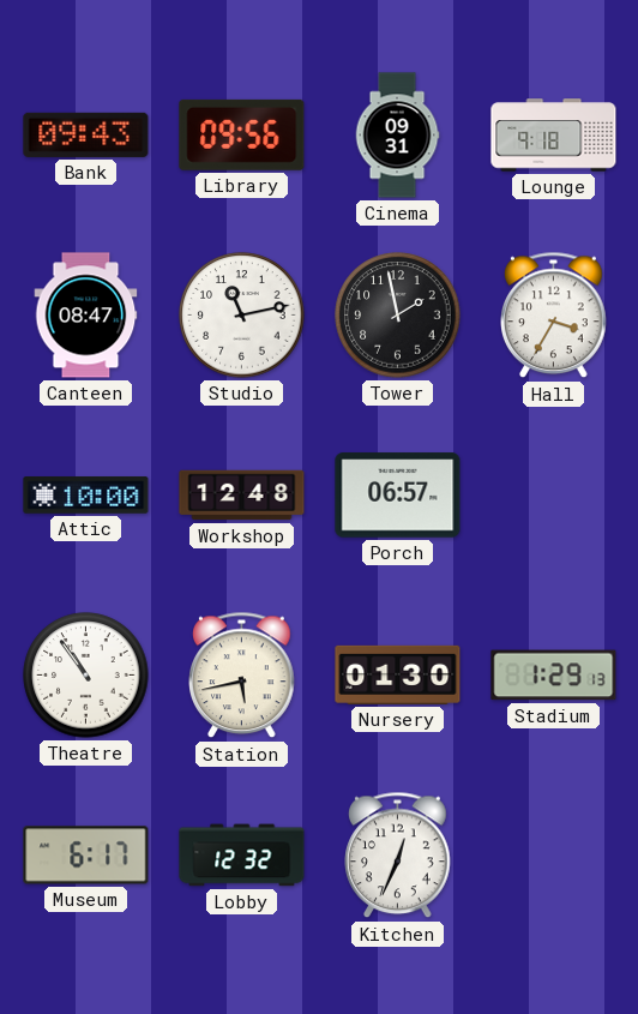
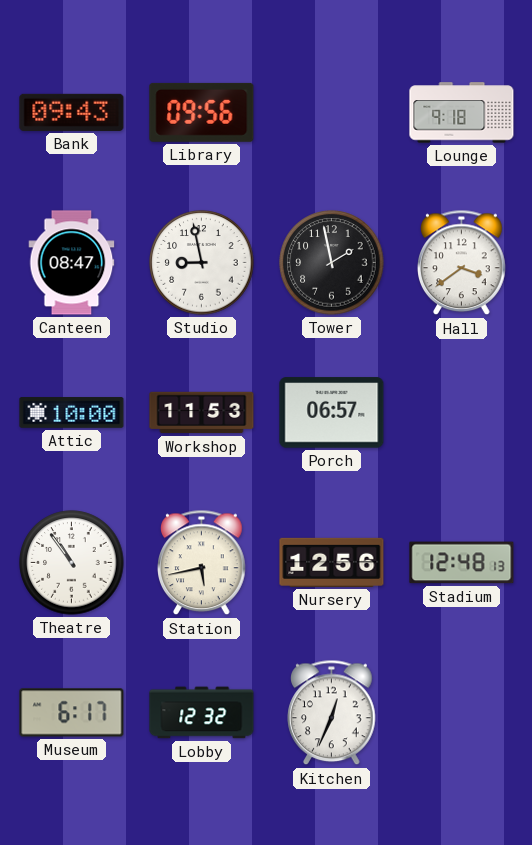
Cinema: 09:31 -> none (397, 136)
Studio: 11:13 -> 8:58 (202, 263)
Hall: 3:35 -> 3:39 (462, 263)
Workshop: 12:48 -> 11:53 (202, 413)
Nursery: 01:30 -> 12:56 (332, 562)
Stadium: 1:29 -> 12:48 (462, 563)
